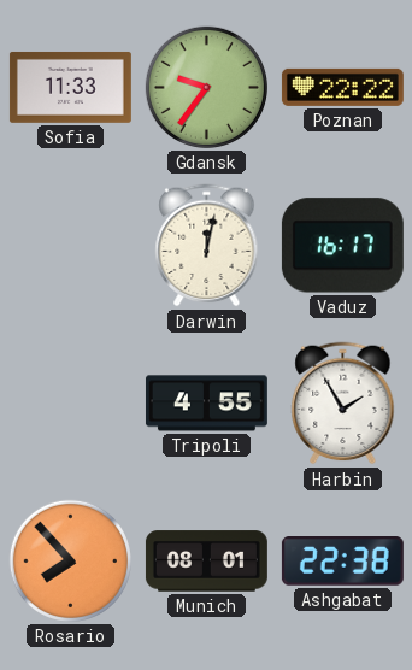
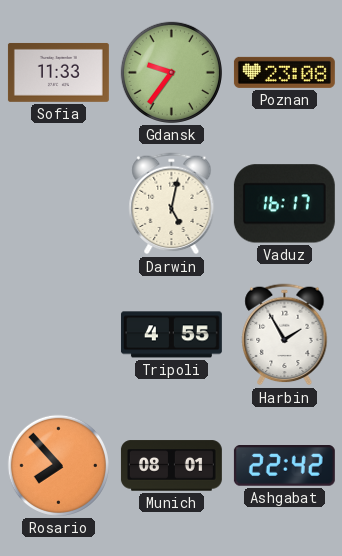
Poznan: 22:22 -> 23:08 (284, 72)
Darwin: 12:02 -> 5:02 (172, 204)
Ashgabat: 22:38 -> 22:42 (284, 466)
